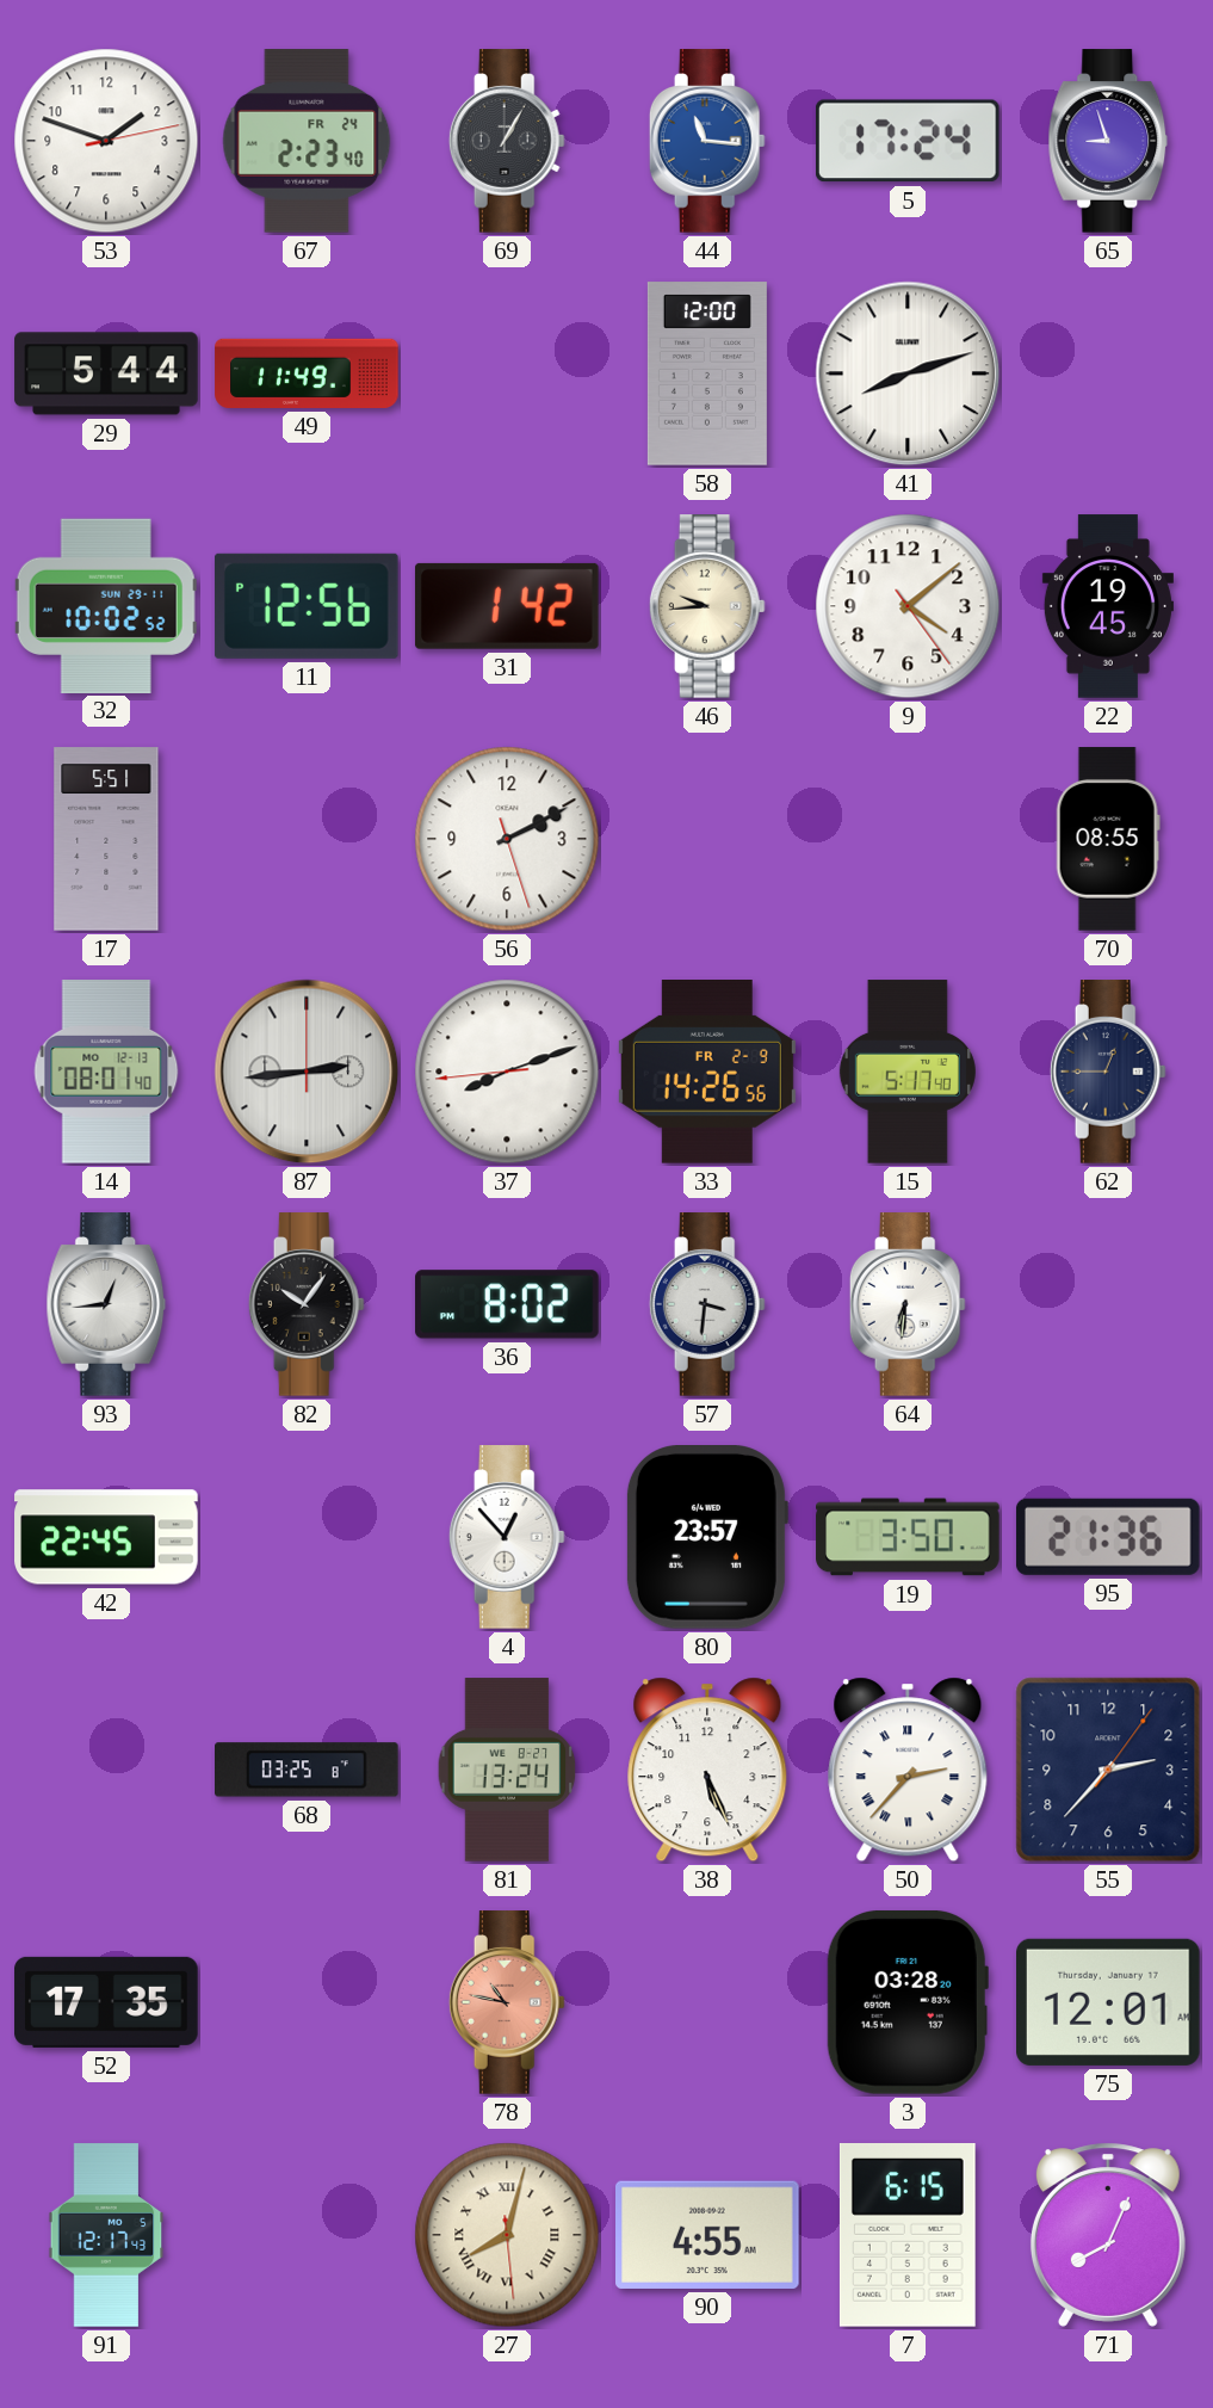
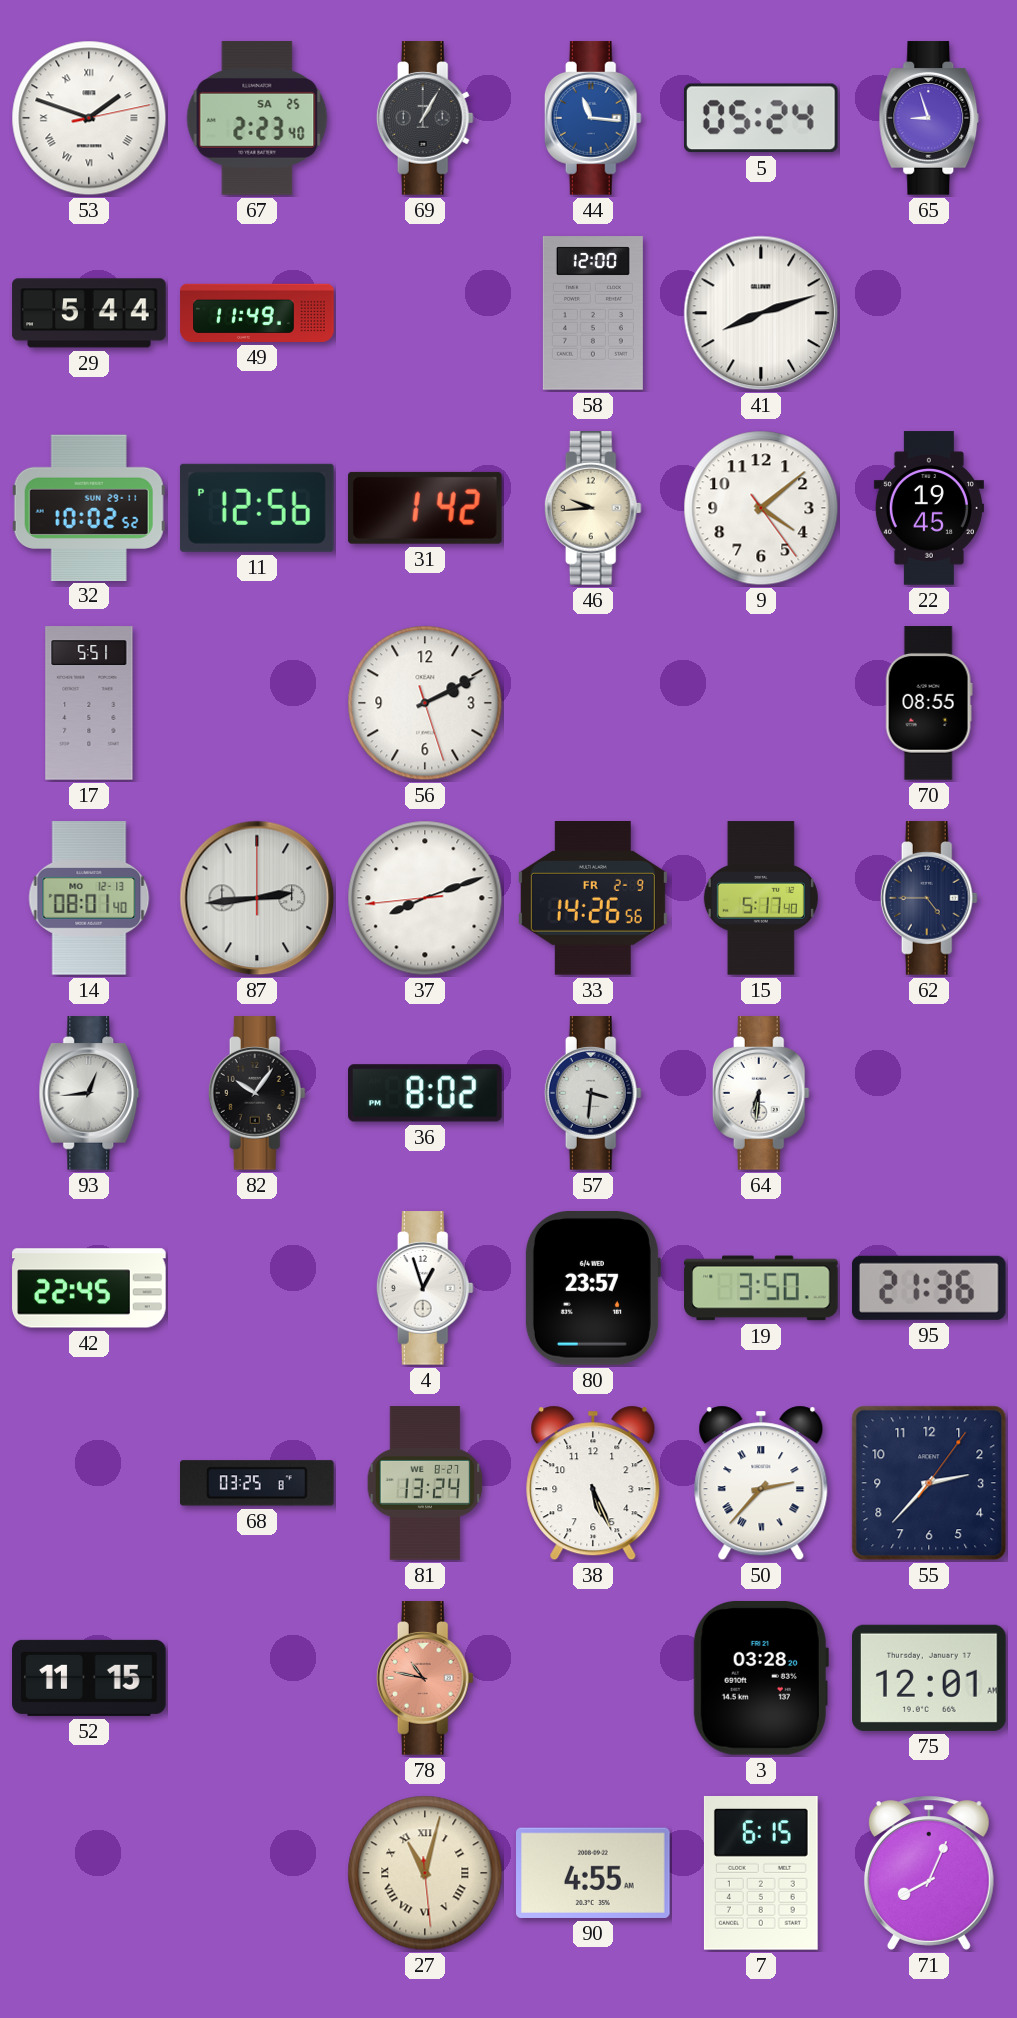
53 numerals: Arabic -> Roman (89, 118)
67 date: FR 24 -> SA 25 (257, 118)
5: 17:24 -> 05:24 (761, 118)
62: 12:45 -> 4:45 (929, 898)
4: 12:53 -> 12:57 (425, 1288)
52: 17:35 -> 11:15 (89, 1678)
91: 12:17 -> none (106, 2235)
27: 8:02 -> 11:02 (425, 1873)
